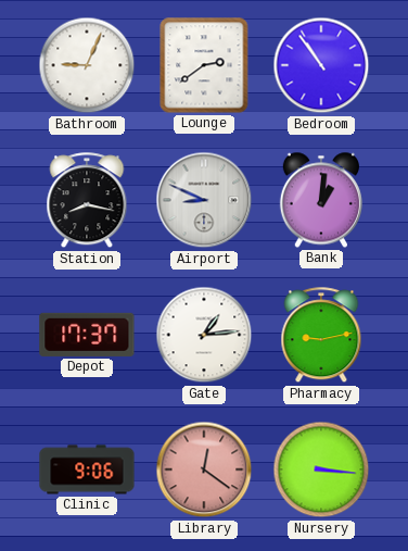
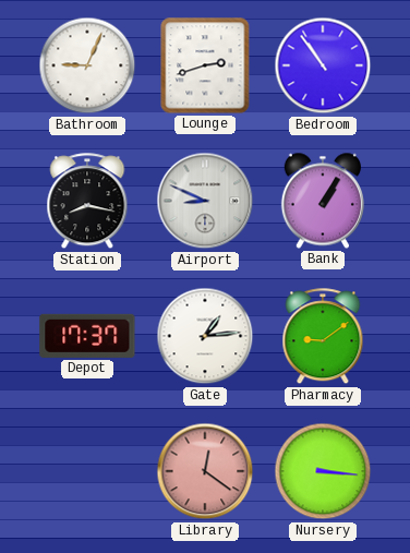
Lounge: 2:39 -> 2:42 (205, 65)
Bank: 1:01 -> 1:05 (323, 201)
Pharmacy: 9:13 -> 9:09 (323, 337)
Clinic: 9:06 -> none (87, 469)
